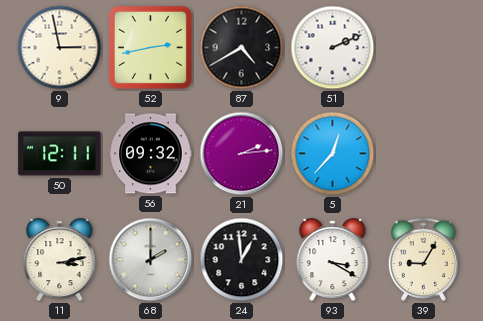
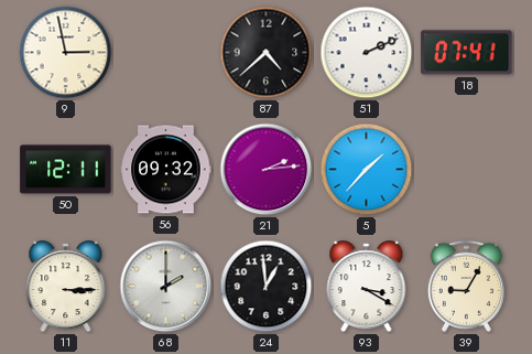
52: 2:43 -> none (150, 47)
87: 4:40 -> 4:38 (267, 53)
18: none -> 07:41 (467, 53)
5: 12:37 -> 1:37 (367, 170)
11: 3:13 -> 3:15 (66, 287)
